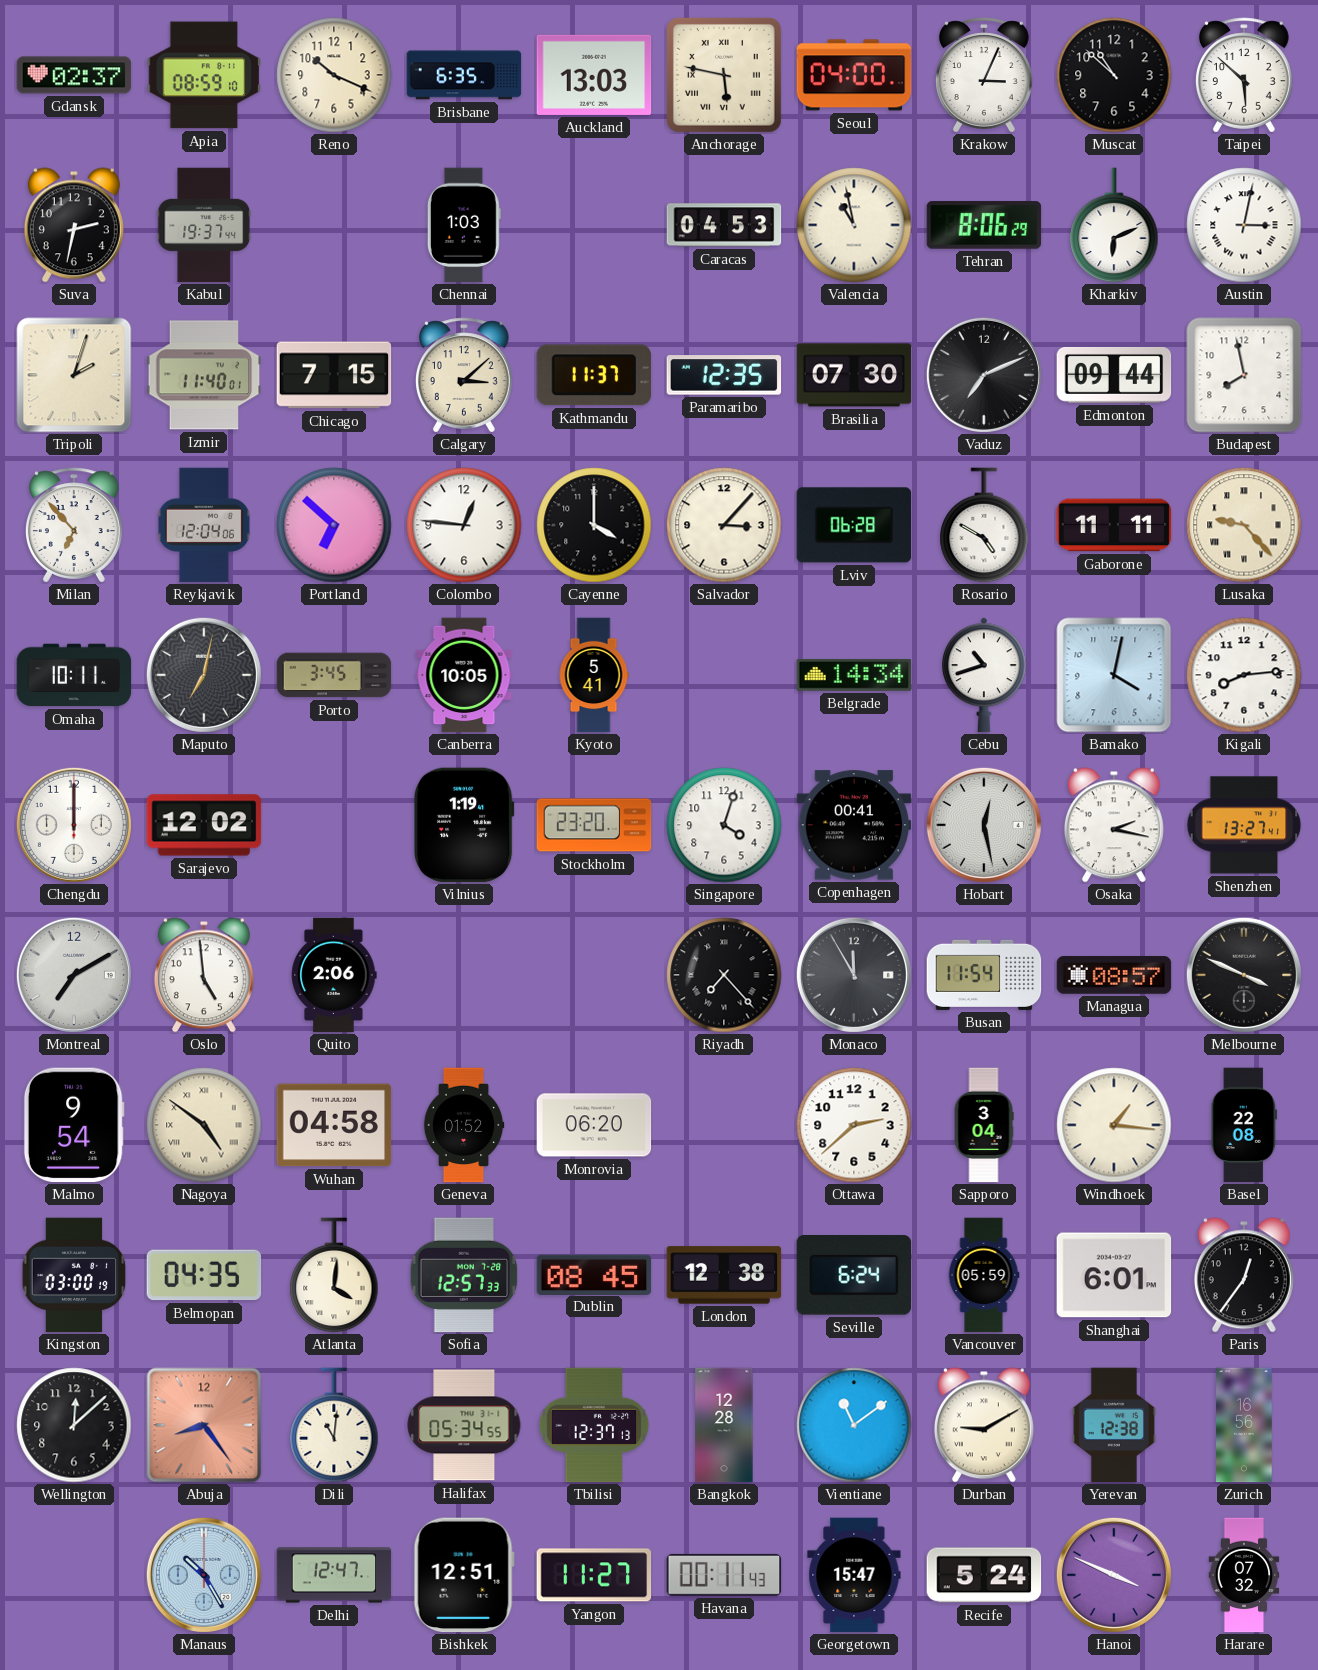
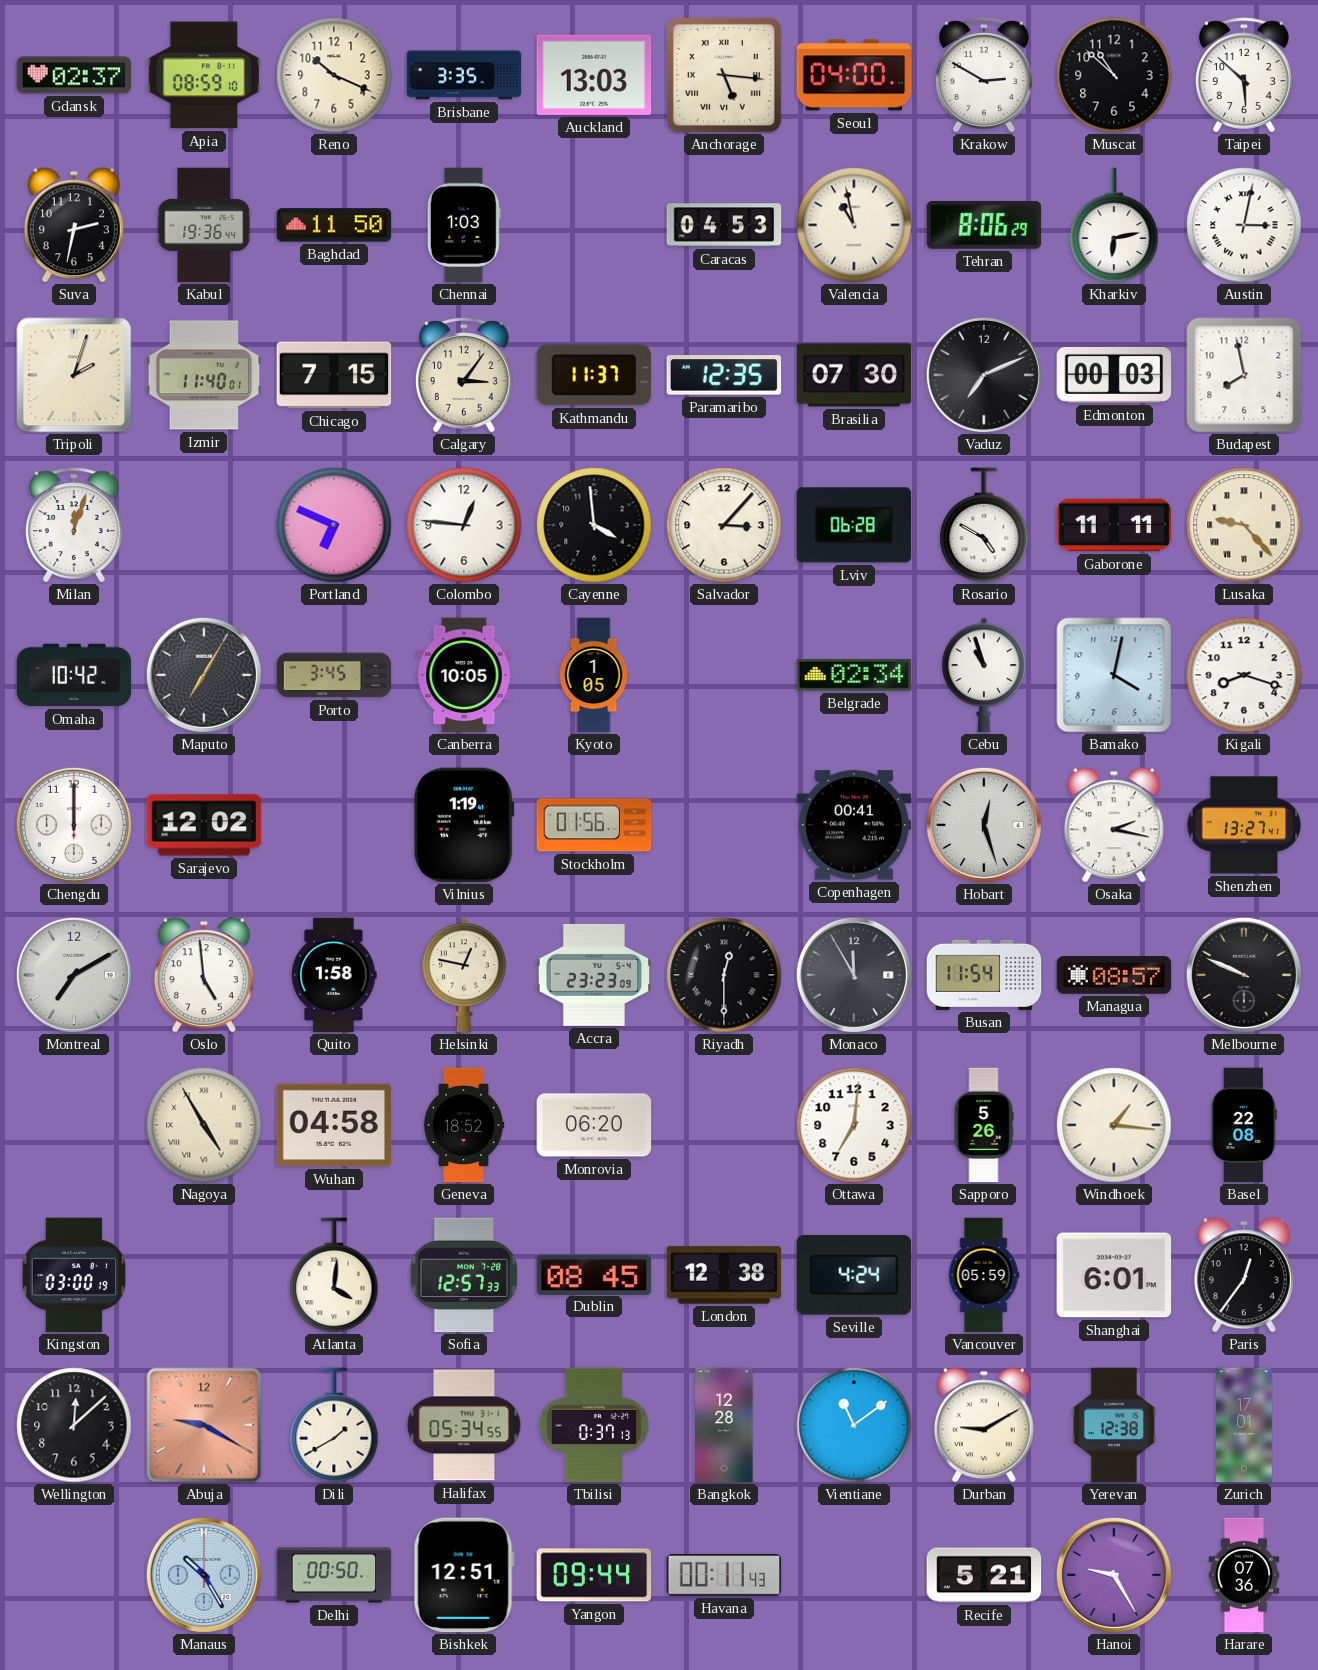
Brisbane: 6:35 -> 3:35 (464, 75)
Anchorage: 5:47 -> 5:16 (724, 75)
Krakow: 3:04 -> 2:50 (984, 75)
Kabul: 19:37 -> 19:36 (204, 225)
Baghdad: none -> 11:50 (334, 225)
Kharkiv: 6:11 -> 6:13 (1114, 225)
Calgary: 3:08 -> 3:06 (464, 375)
Edmonton: 09:44 -> 00:03 (1114, 375)
Milan: 6:53 -> 12:03 (74, 525)
Reykjavik: 12:04 -> none (204, 525)
Portland: 6:52 -> 6:49 (334, 525)
Cayenne: 4:00 -> 3:59 (594, 525)
Omaha: 10:11 -> 10:42 (74, 675)
Maputo: 7:02 -> 7:05 (204, 675)
Kyoto: 5:41 -> 1:05 (594, 675)
Belgrade: 14:34 -> 02:34 (854, 676)
Cebu: 10:42 -> 10:57 (985, 675)
Kigali: 8:14 -> 8:18 (1244, 675)
Stockholm: 23:20 -> 01:56 (594, 825)
Singapore: 4:03 -> none (724, 825)
Hobart: 12:28 -> 12:27 (984, 825)
Quito: 2:06 -> 1:58 (334, 975)
Helsinki: none -> 12:47 (465, 975)
Accra: none -> 23:23 (594, 975)
Riyadh: 7:23 -> 12:30 (724, 975)
Melbourne: 3:49 -> 9:49 (1244, 975)
Malmo: 9:54 -> none (74, 1125)
Nagoya: 4:51 -> 4:55 (204, 1125)
Geneva: 01:52 -> 18:52 (464, 1125)
Ottawa: 2:38 -> 7:01 (854, 1125)
Sapporo: 3:04 -> 5:26 (984, 1125)
Belmopan: 04:35 -> none (204, 1275)
Seville: 6:24 -> 4:24 (853, 1276)
Abuja: 8:24 -> 9:20 (204, 1425)
Dili: 11:01 -> 1:40 (334, 1425)
Tbilisi: 12:37 -> 0:37 (594, 1425)
Zurich: 16:56 -> 17:01 (1244, 1425)
Delhi: 12:47 -> 00:50 (334, 1575)
Yangon: 11:27 -> 09:44 (594, 1575)
Georgetown: 15:47 -> none (854, 1575)
Recife: 5:24 -> 5:21 (984, 1575)
Hanoi: 3:49 -> 9:25 (1114, 1575)
Harare: 07:32 -> 07:36 (1244, 1575)
